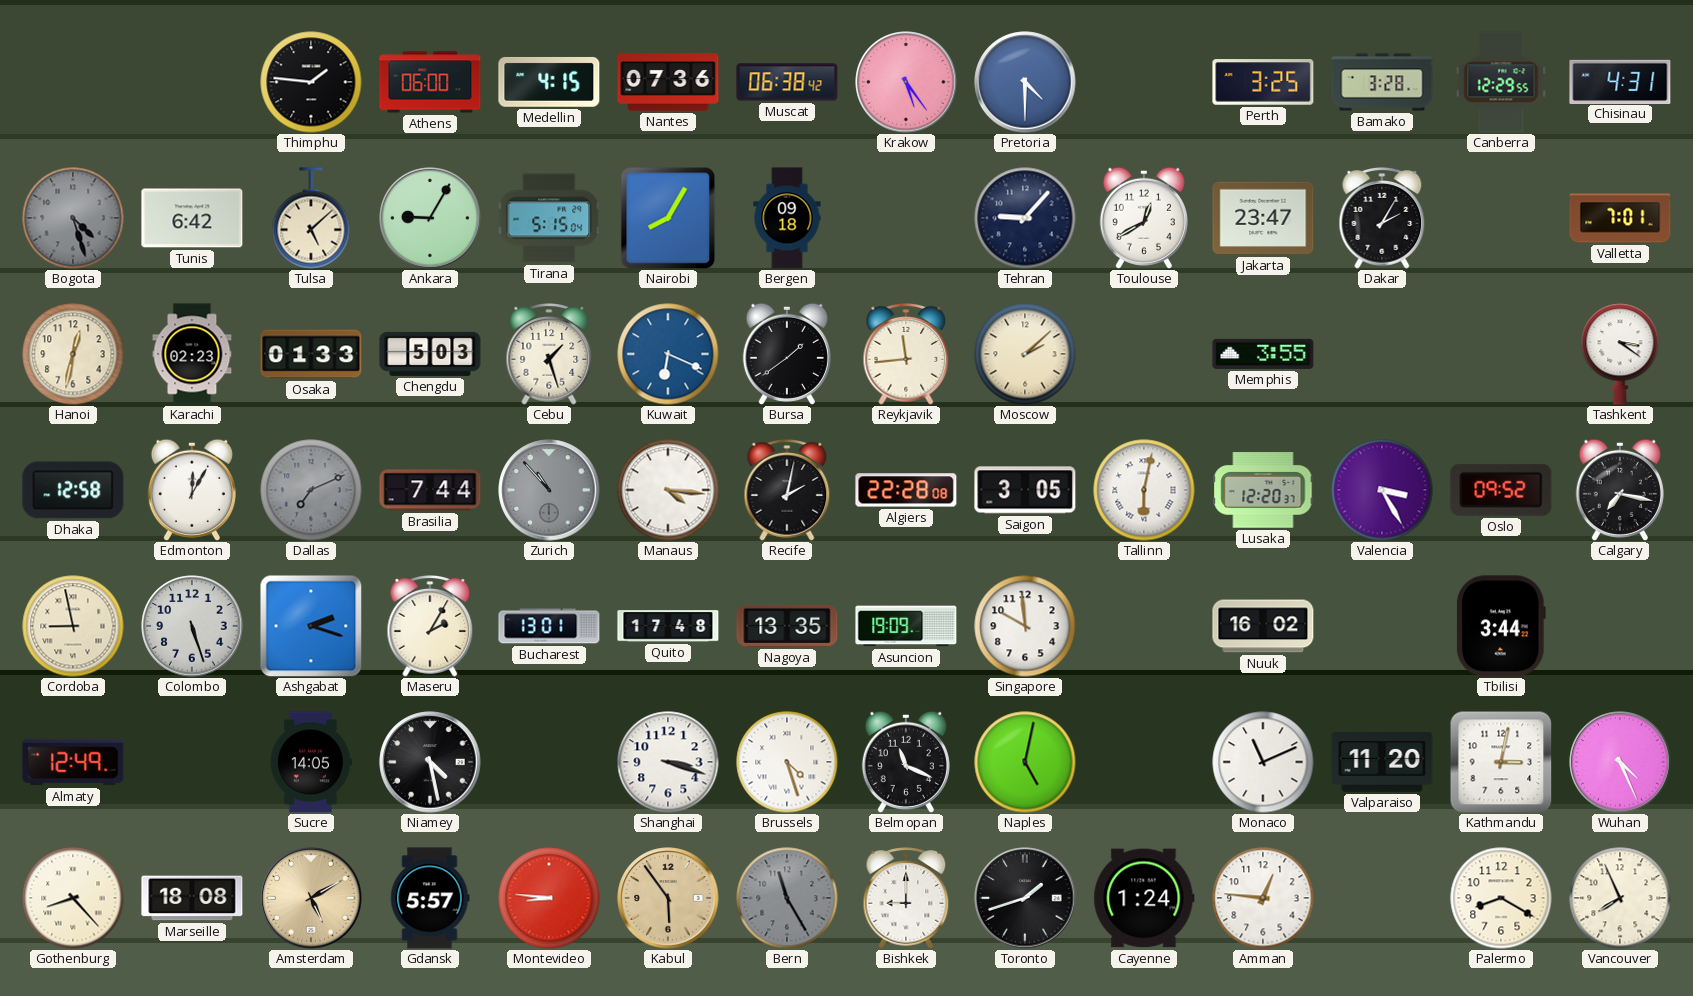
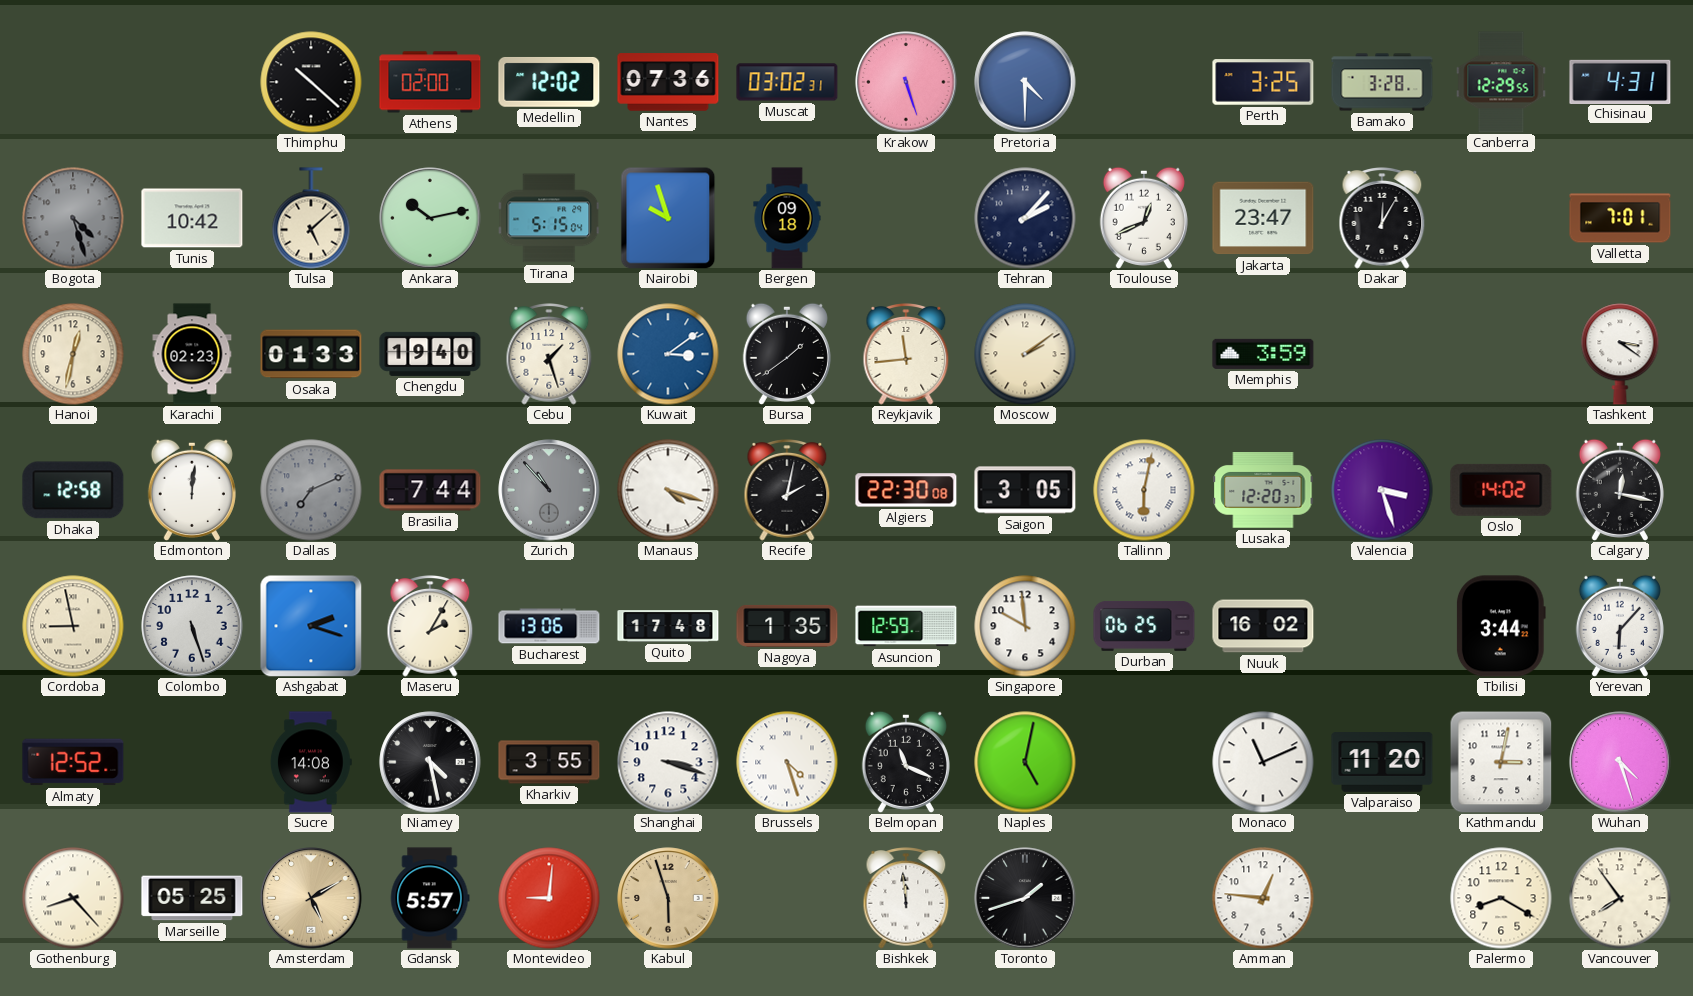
Thimphu: 1:46 -> 10:22 (311, 82)
Athens: 06:00 -> 02:00 (430, 82)
Medellin: 4:15 -> 12:02 (549, 82)
Muscat: 06:38 -> 03:02 (787, 82)
Krakow: 5:24 -> 5:27 (906, 82)
Tunis: 6:42 -> 10:42 (192, 218)
Ankara: 9:05 -> 10:13 (430, 218)
Nairobi: 8:05 -> 9:57 (668, 218)
Tehran: 9:07 -> 2:07 (1025, 218)
Toulouse: 12:40 -> 12:41 (1144, 218)
Dakar: 2:05 -> 12:05 (1382, 219)
Chengdu: 5:03 -> 19:40 (430, 354)
Kuwait: 6:19 -> 3:09 (668, 354)
Moscow: 2:08 -> 2:09 (1025, 354)
Memphis: 3:55 -> 3:59 (1263, 354)
Edmonton: 12:05 -> 12:01 (192, 490)
Manaus: 4:16 -> 4:18 (668, 490)
Algiers: 22:28 -> 22:30 (906, 490)
Valencia: 3:25 -> 3:27 (1382, 490)
Oslo: 09:52 -> 14:02 (1501, 490)
Calgary: 7:17 -> 12:17 (1620, 490)
Bucharest: 13:01 -> 13:06 (549, 626)
Nagoya: 13:35 -> 1:35 (787, 626)
Asuncion: 19:09 -> 12:59 (906, 626)
Durban: none -> 06:25 (1144, 627)
Yerevan: none -> 6:07 (1620, 626)
Almaty: 12:49 -> 12:52 (73, 762)
Sucre: 14:05 -> 14:08 (311, 762)
Kharkiv: none -> 3:55 (549, 762)
Wuhan: 4:26 -> 4:27 (1620, 762)
Marseille: 18:08 -> 05:25 (192, 898)
Montevideo: 8:46 -> 9:01 (549, 898)
Kabul: 5:54 -> 5:57 (668, 898)
Bern: 11:25 -> none (787, 898)
Bishkek: 9:00 -> 11:59 (906, 899)
Cayenne: 1:24 -> none (1144, 898)
Vancouver: 7:56 -> 7:54 (1620, 898)
